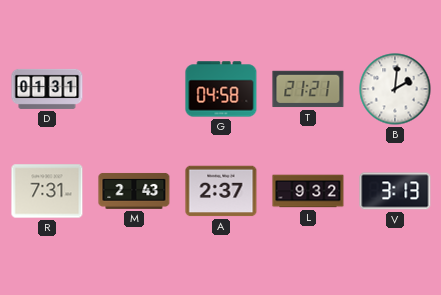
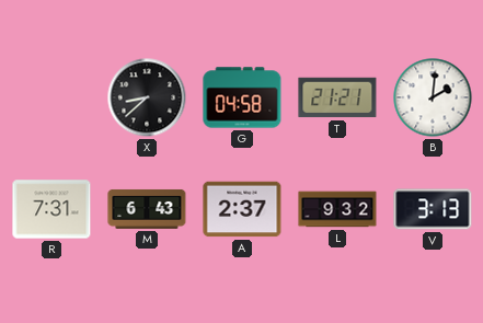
D: 01:31 -> none (47, 89)
X: none -> 8:38 (147, 97)
M: 2:43 -> 6:43 (147, 209)
